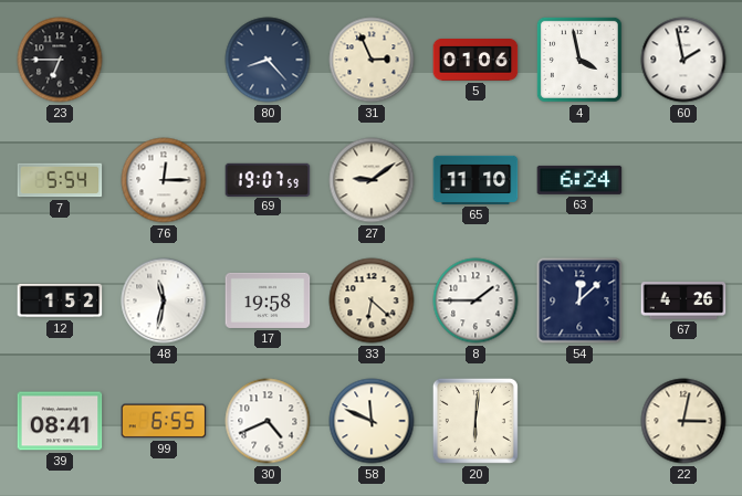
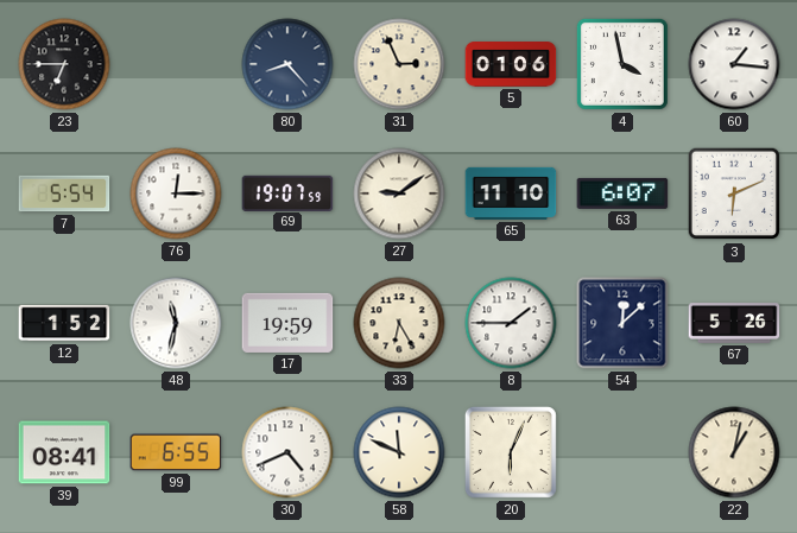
60: 1:58 -> 1:16 (734, 64)
63: 6:24 -> 6:07 (622, 193)
3: none -> 6:11 (734, 193)
17: 19:58 -> 19:59 (287, 323)
33: 6:22 -> 6:25 (399, 323)
67: 4:26 -> 5:26 (734, 323)
20: 6:01 -> 6:04 (511, 452)
22: 3:02 -> 1:02 (734, 452)
